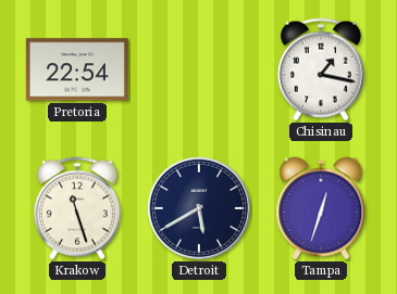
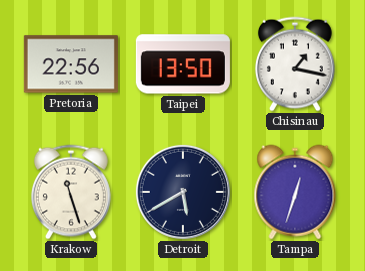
Pretoria: 22:54 -> 22:56 (71, 64)
Taipei: none -> 13:50 (183, 64)
